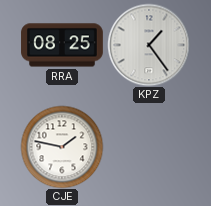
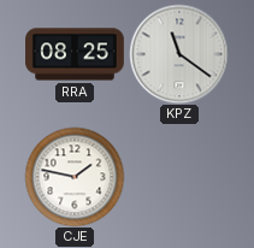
KPZ: 1:24 -> 11:21 (179, 54)
